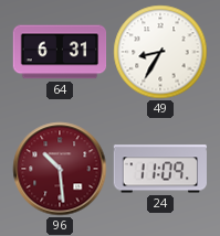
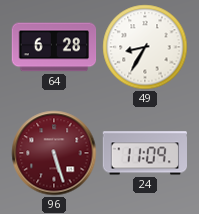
64: 6:31 -> 6:28 (54, 47)
96: 10:29 -> 5:27 (54, 153)
